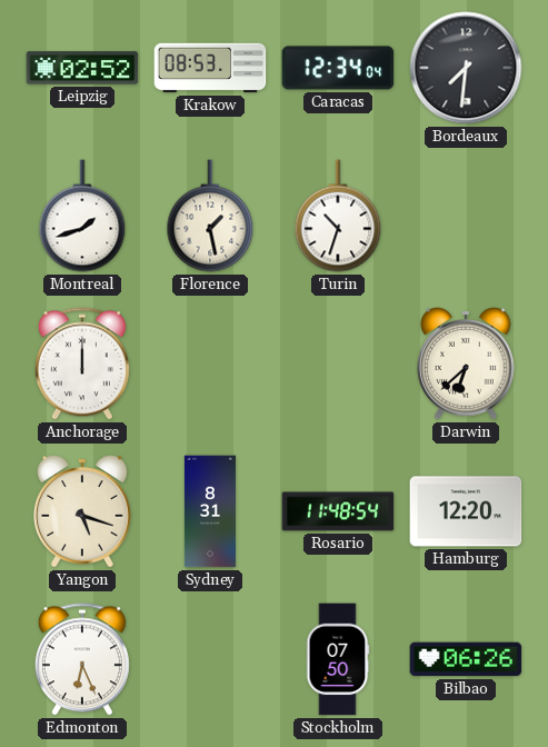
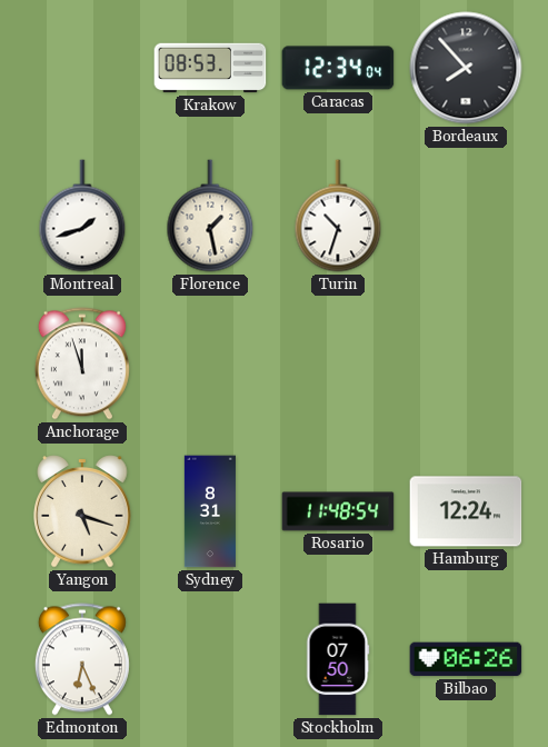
Leipzig: 02:52 -> none (82, 68)
Bordeaux: 7:31 -> 7:53 (466, 68)
Anchorage: 12:00 -> 11:57 (82, 363)
Darwin: 6:38 -> none (466, 363)
Hamburg: 12:20 -> 12:24 (466, 511)
